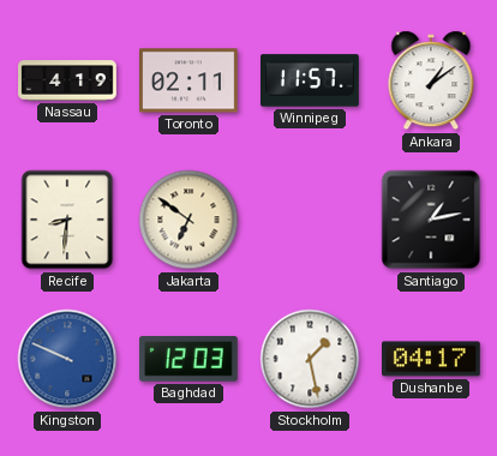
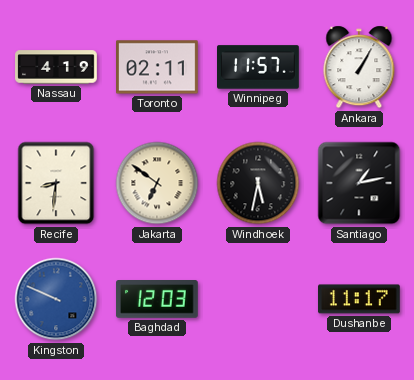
Ankara: 1:09 -> 1:05 (359, 67)
Windhoek: none -> 5:32 (258, 183)
Stockholm: 1:28 -> none (310, 359)
Dushanbe: 04:17 -> 11:17 (360, 299)
